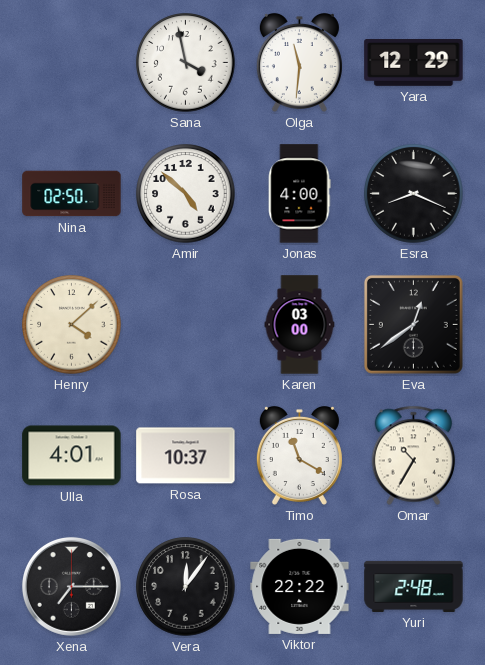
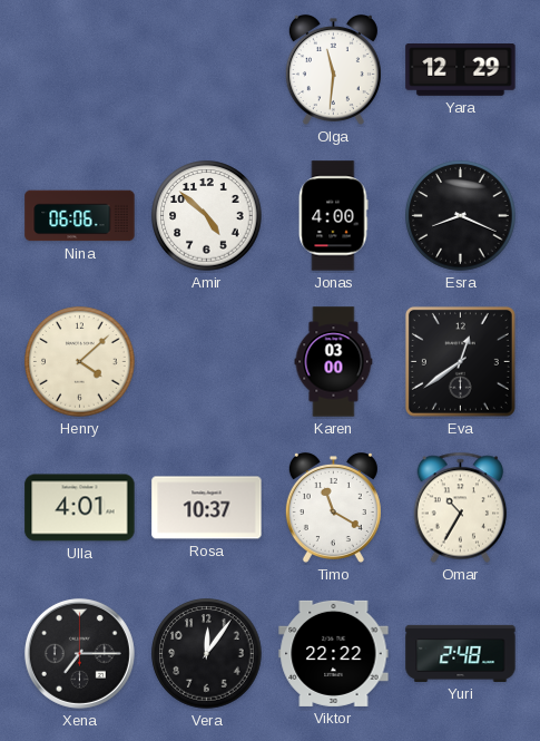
Sana: 3:58 -> none (186, 63)
Nina: 02:50 -> 06:06 (80, 216)
